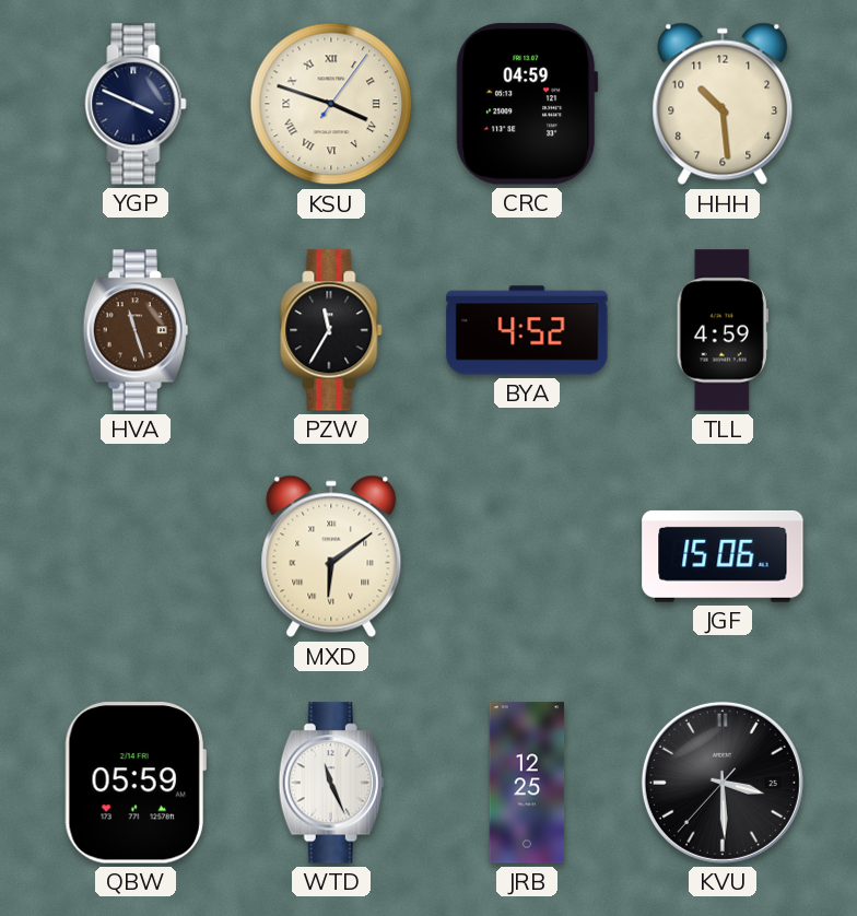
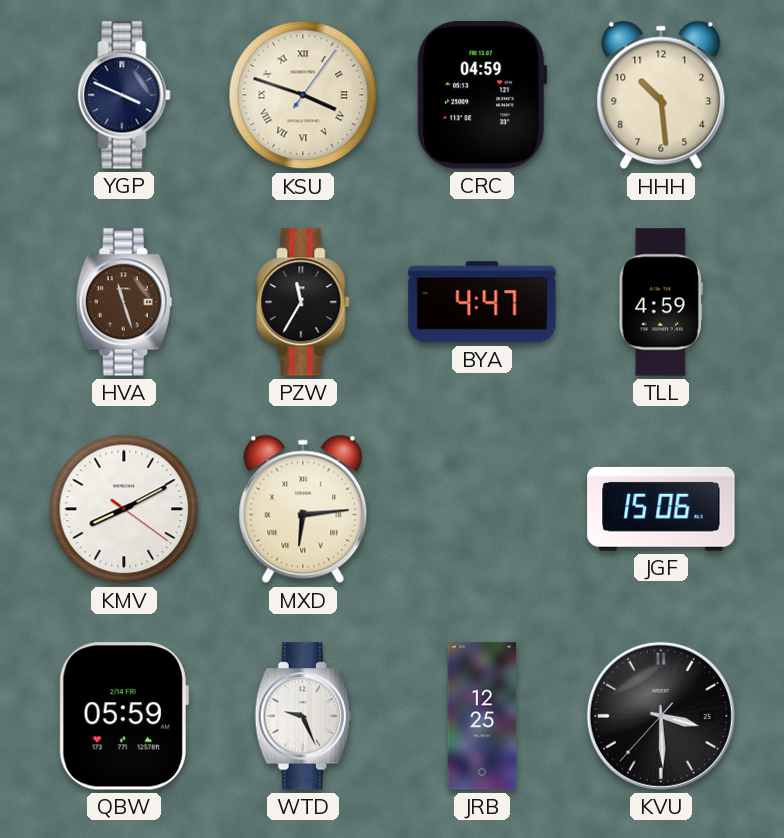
BYA: 4:52 -> 4:47 (482, 302)
KMV: none -> 8:10 (124, 509)
MXD: 6:09 -> 6:14 (303, 509)
WTD: 11:26 -> 9:26 (303, 716)
